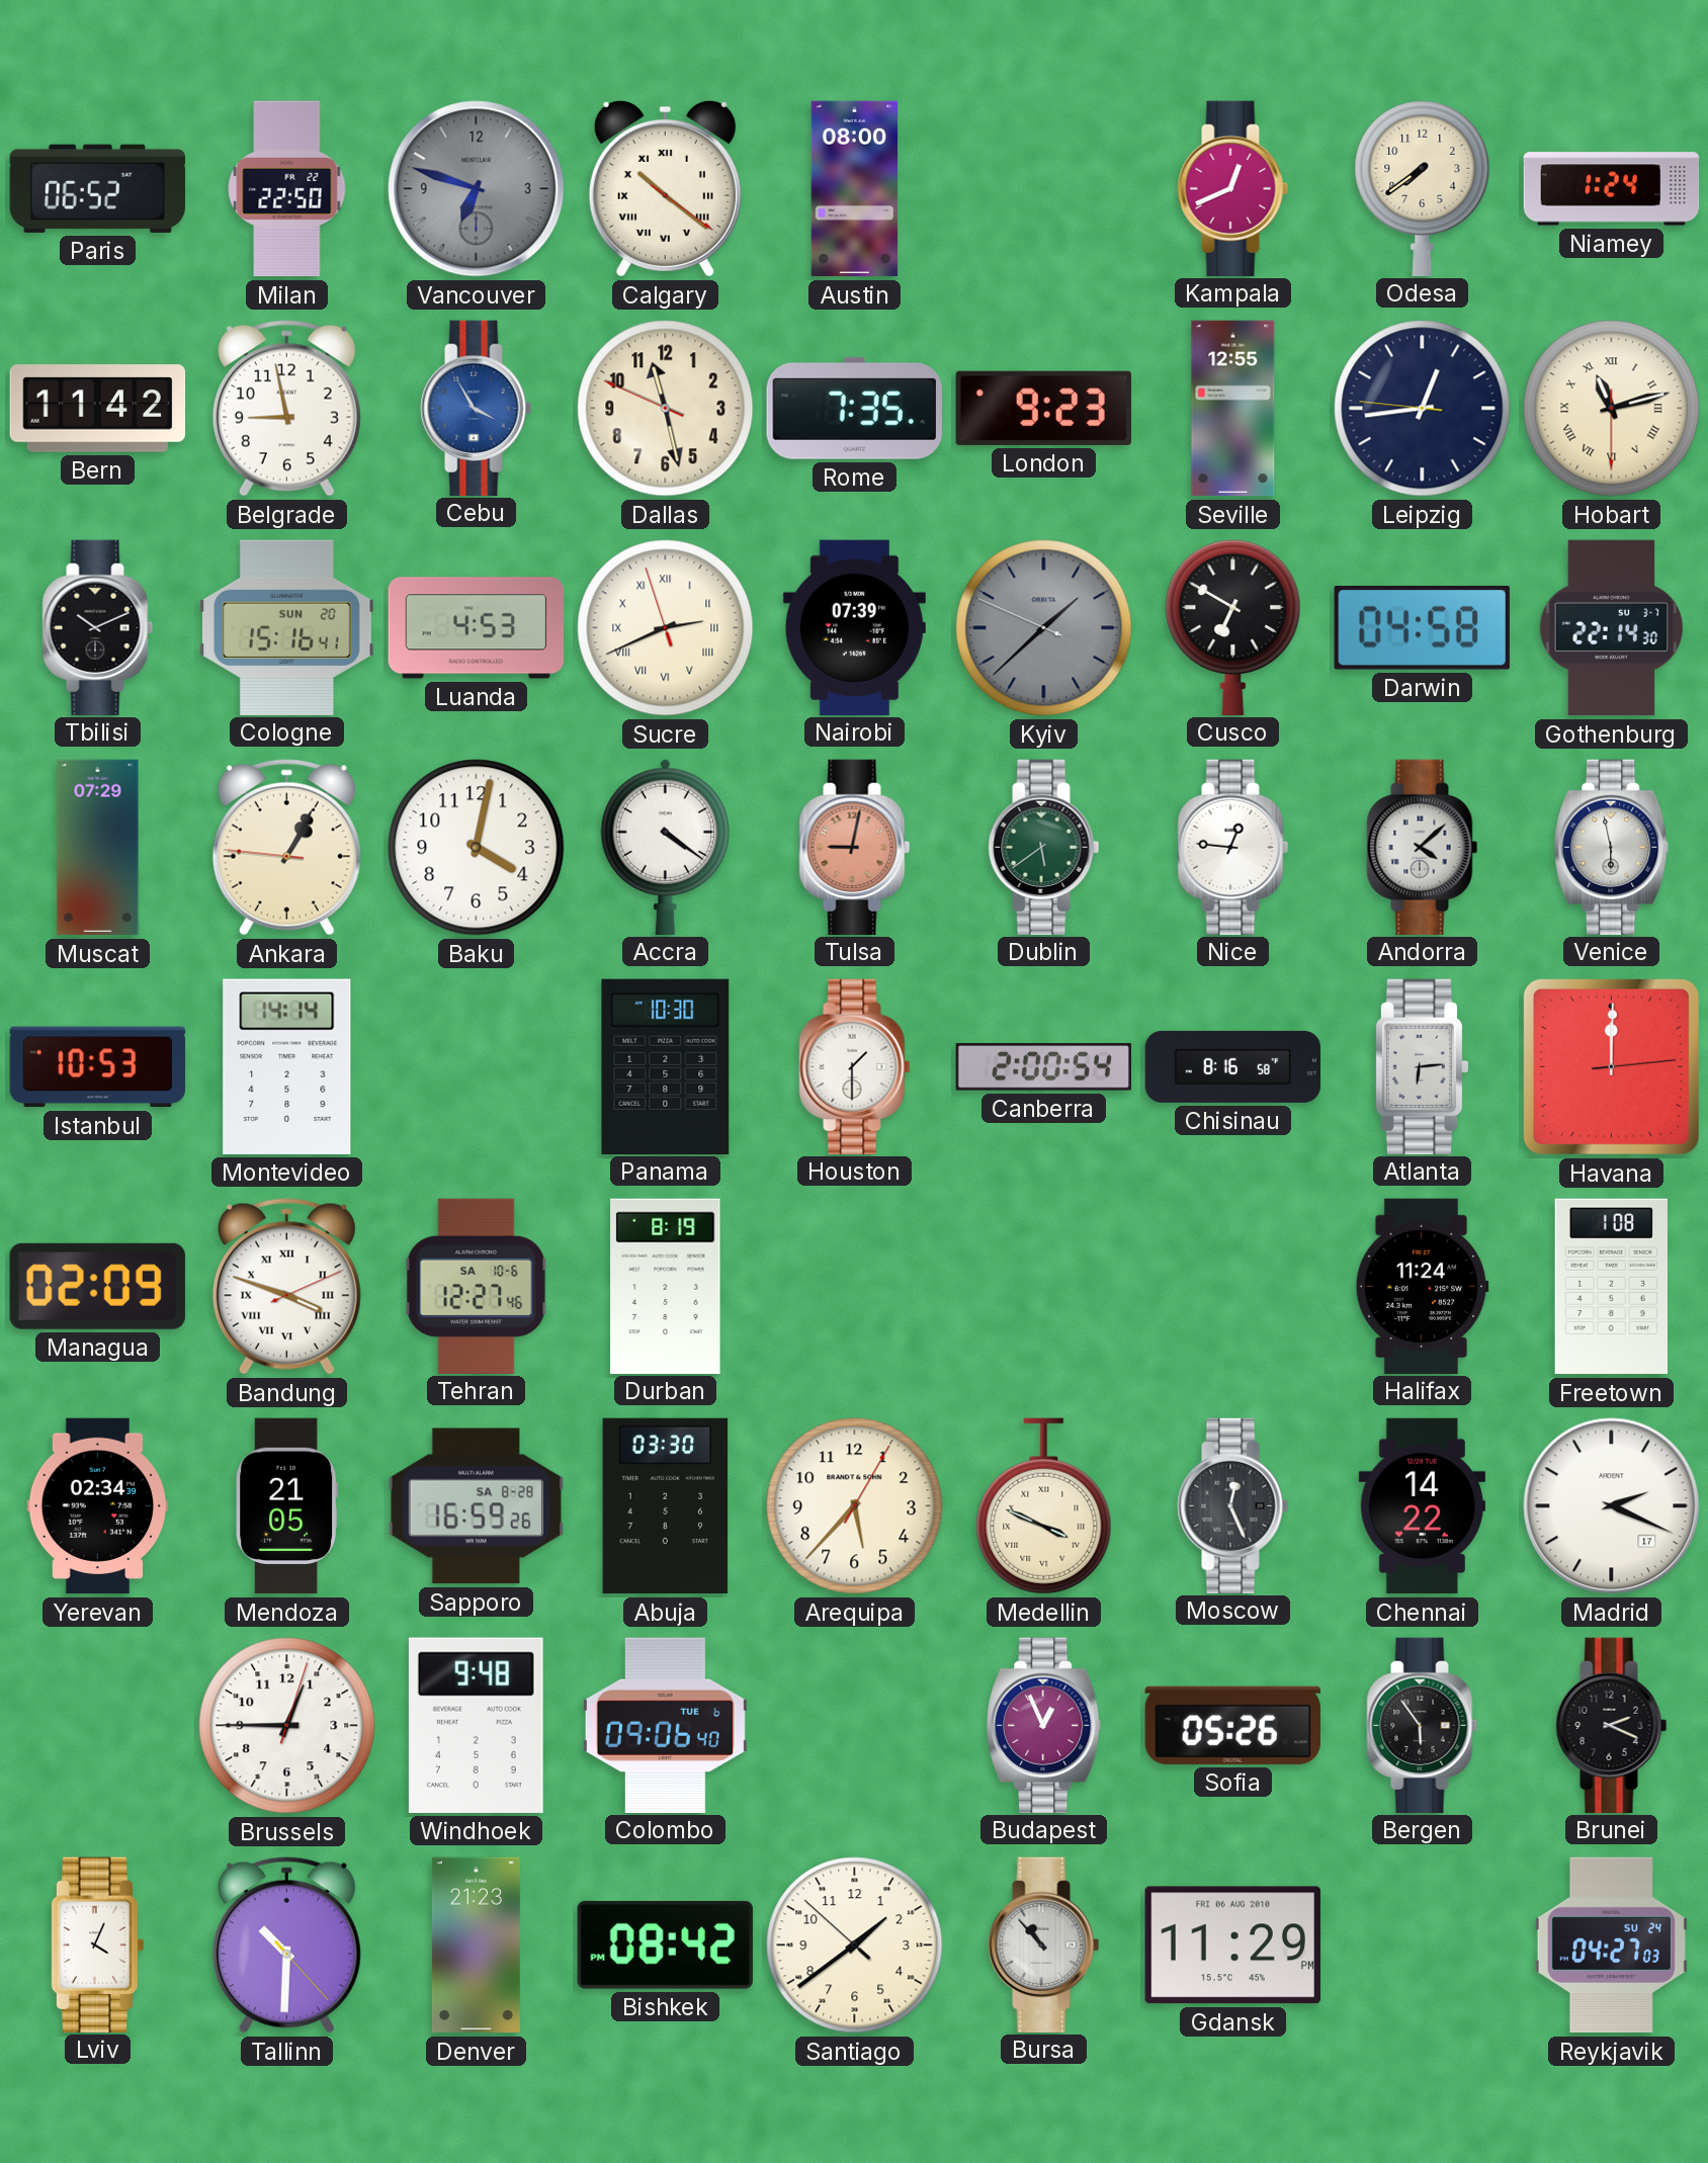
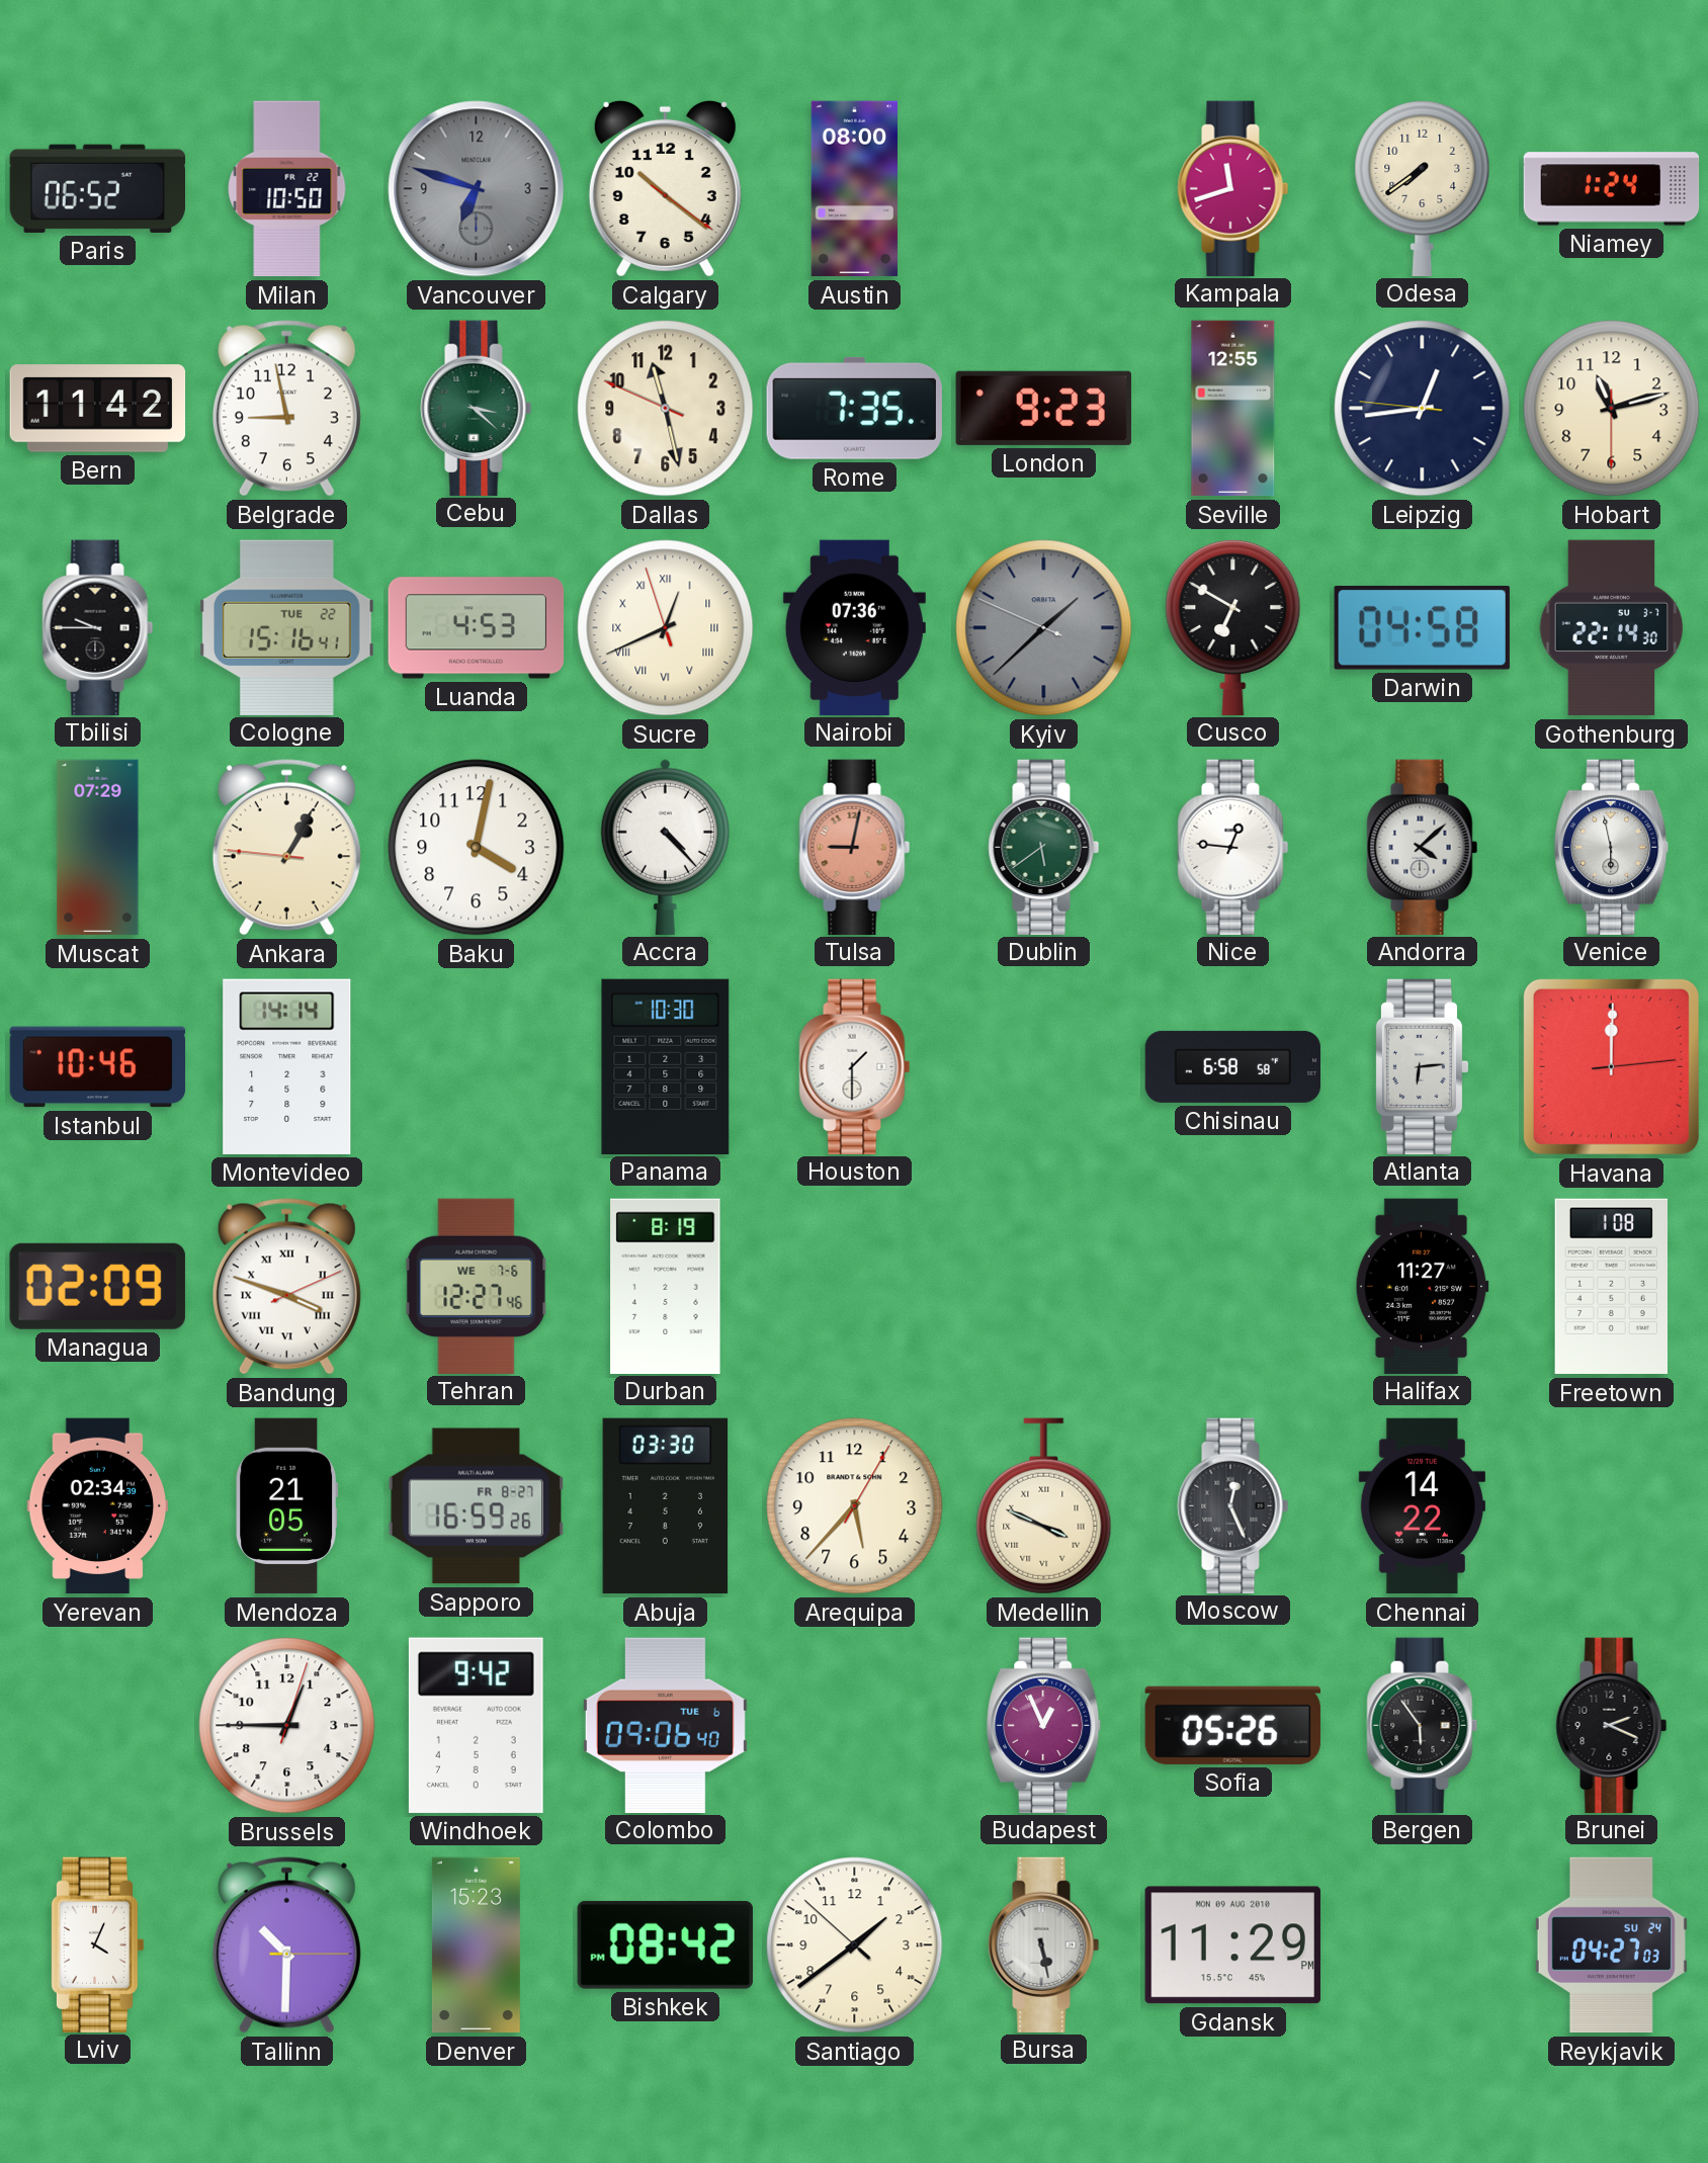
Milan: 22:50 -> 10:50 (287, 189)
Calgary numerals: Roman -> Arabic (665, 188)
Kampala: 12:41 -> 11:42 (1233, 188)
Cebu: 3:55 -> 3:22 (477, 408)
Cebu dial: blue -> green (477, 408)
Hobart numerals: Roman -> Arabic (1612, 409)
Tbilisi: 10:11 -> 9:45 (98, 627)
Cologne date: SUN 20 -> TUE 22 (287, 627)
Sucre: 2:40 -> 12:40 (666, 628)
Nairobi: 07:39 -> 07:36 (854, 627)
Accra: 4:21 -> 4:23 (665, 847)
Istanbul: 10:53 -> 10:46 (98, 1067)
Canberra: 2:00 -> none (1043, 1067)
Chisinau: 8:16 -> 6:58 (1233, 1066)
Tehran date: SA 10-6 -> WE 7-6 (477, 1286)
Halifax: 11:24 -> 11:27 (1422, 1286)
Sapporo date: SA 8-28 -> FR 8-27 (476, 1506)
Madrid: 2:19 -> none (1612, 1506)
Windhoek: 9:48 -> 9:42 (476, 1725)
Tallinn: 10:30:23 -> 10:30:15 (286, 1945)
Denver: 21:23 -> 15:23 (476, 1945)
Bursa: 10:53 -> 5:28 (1044, 1944)
Gdansk date: FRI 06 AUG 2010 -> MON 09 AUG 2010 (1232, 1945)
